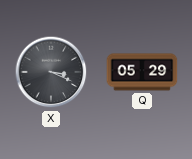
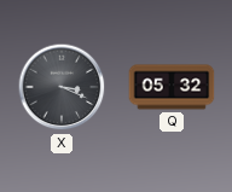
Q: 05:29 -> 05:32 (172, 87)
